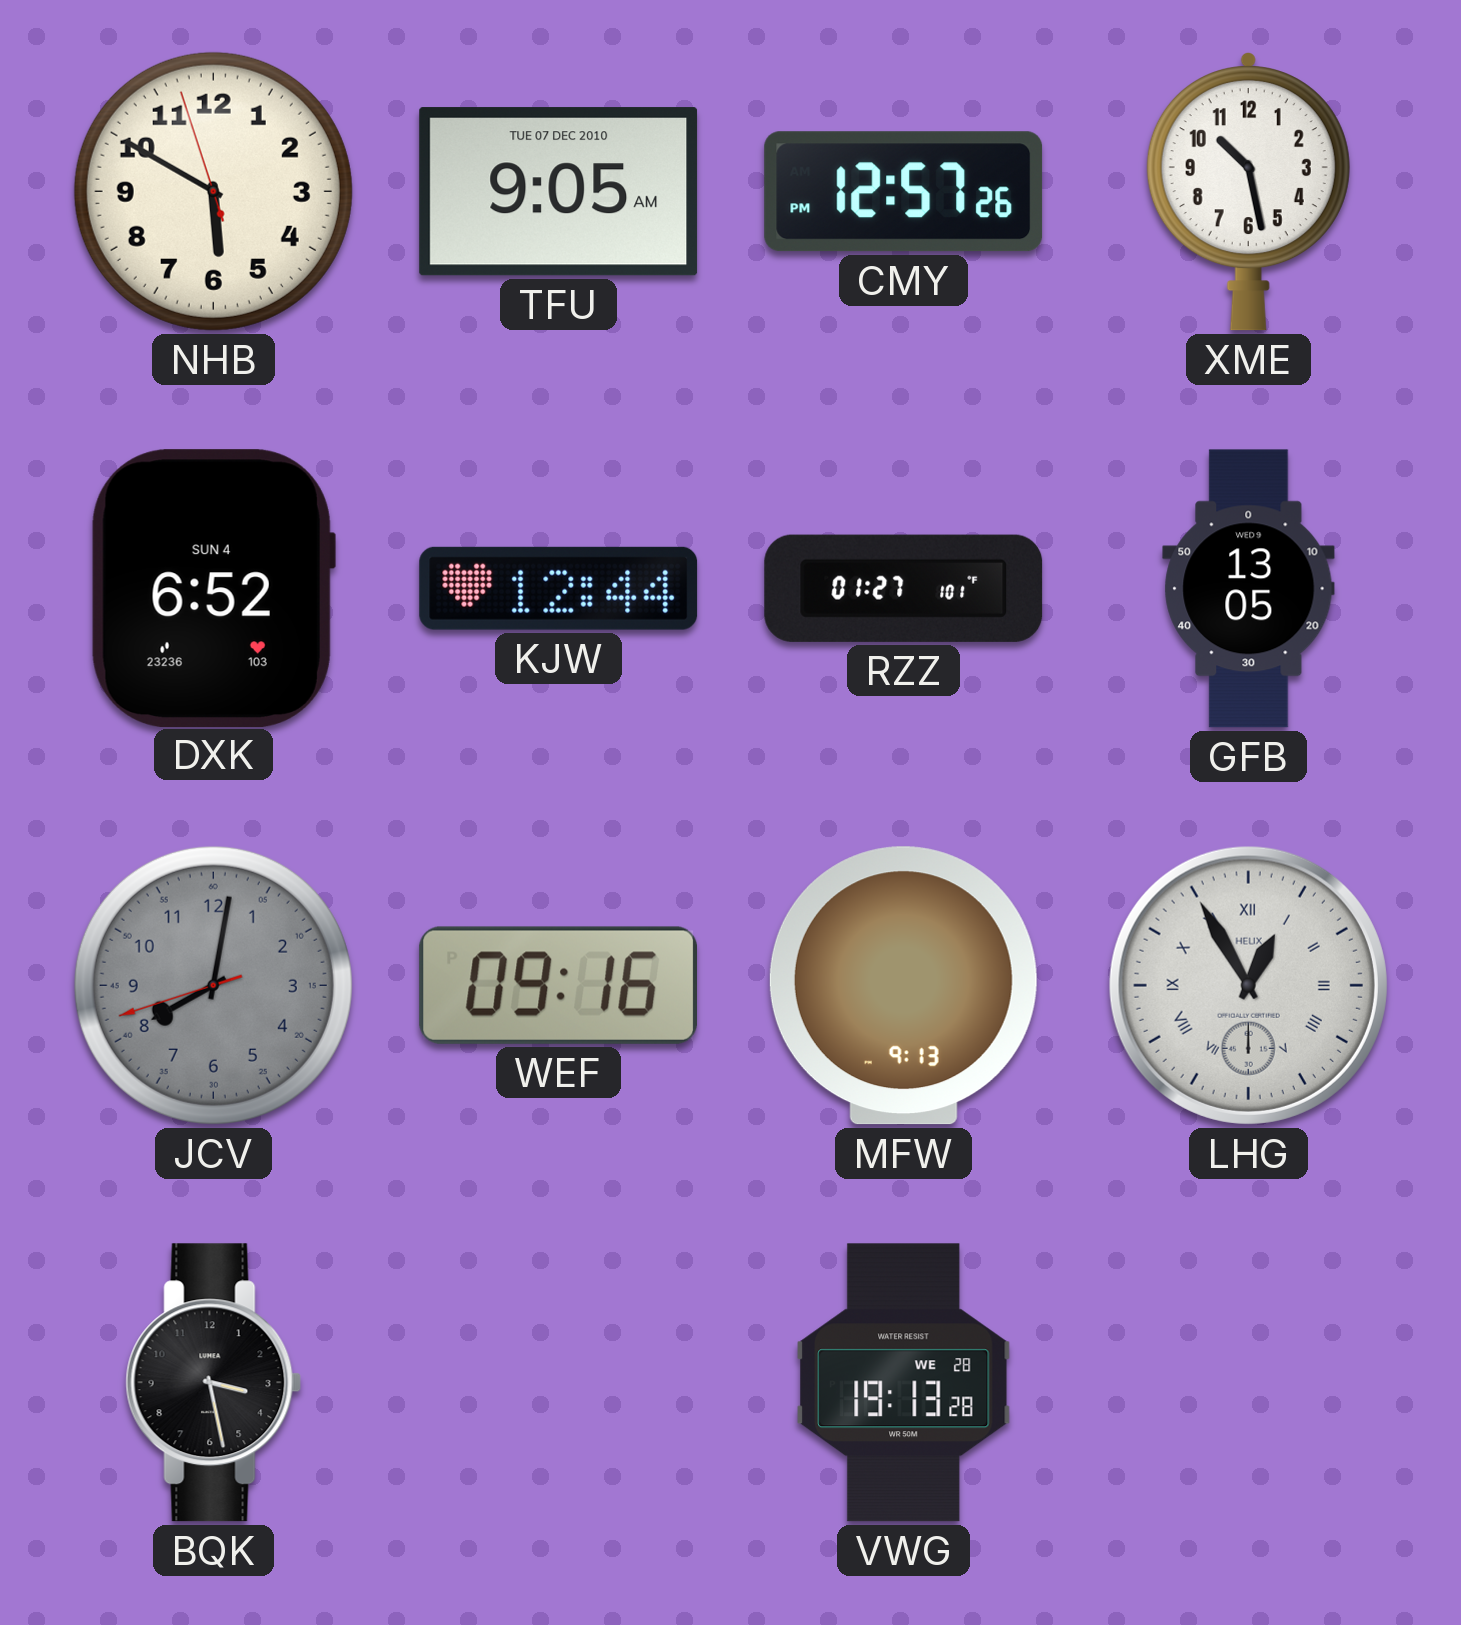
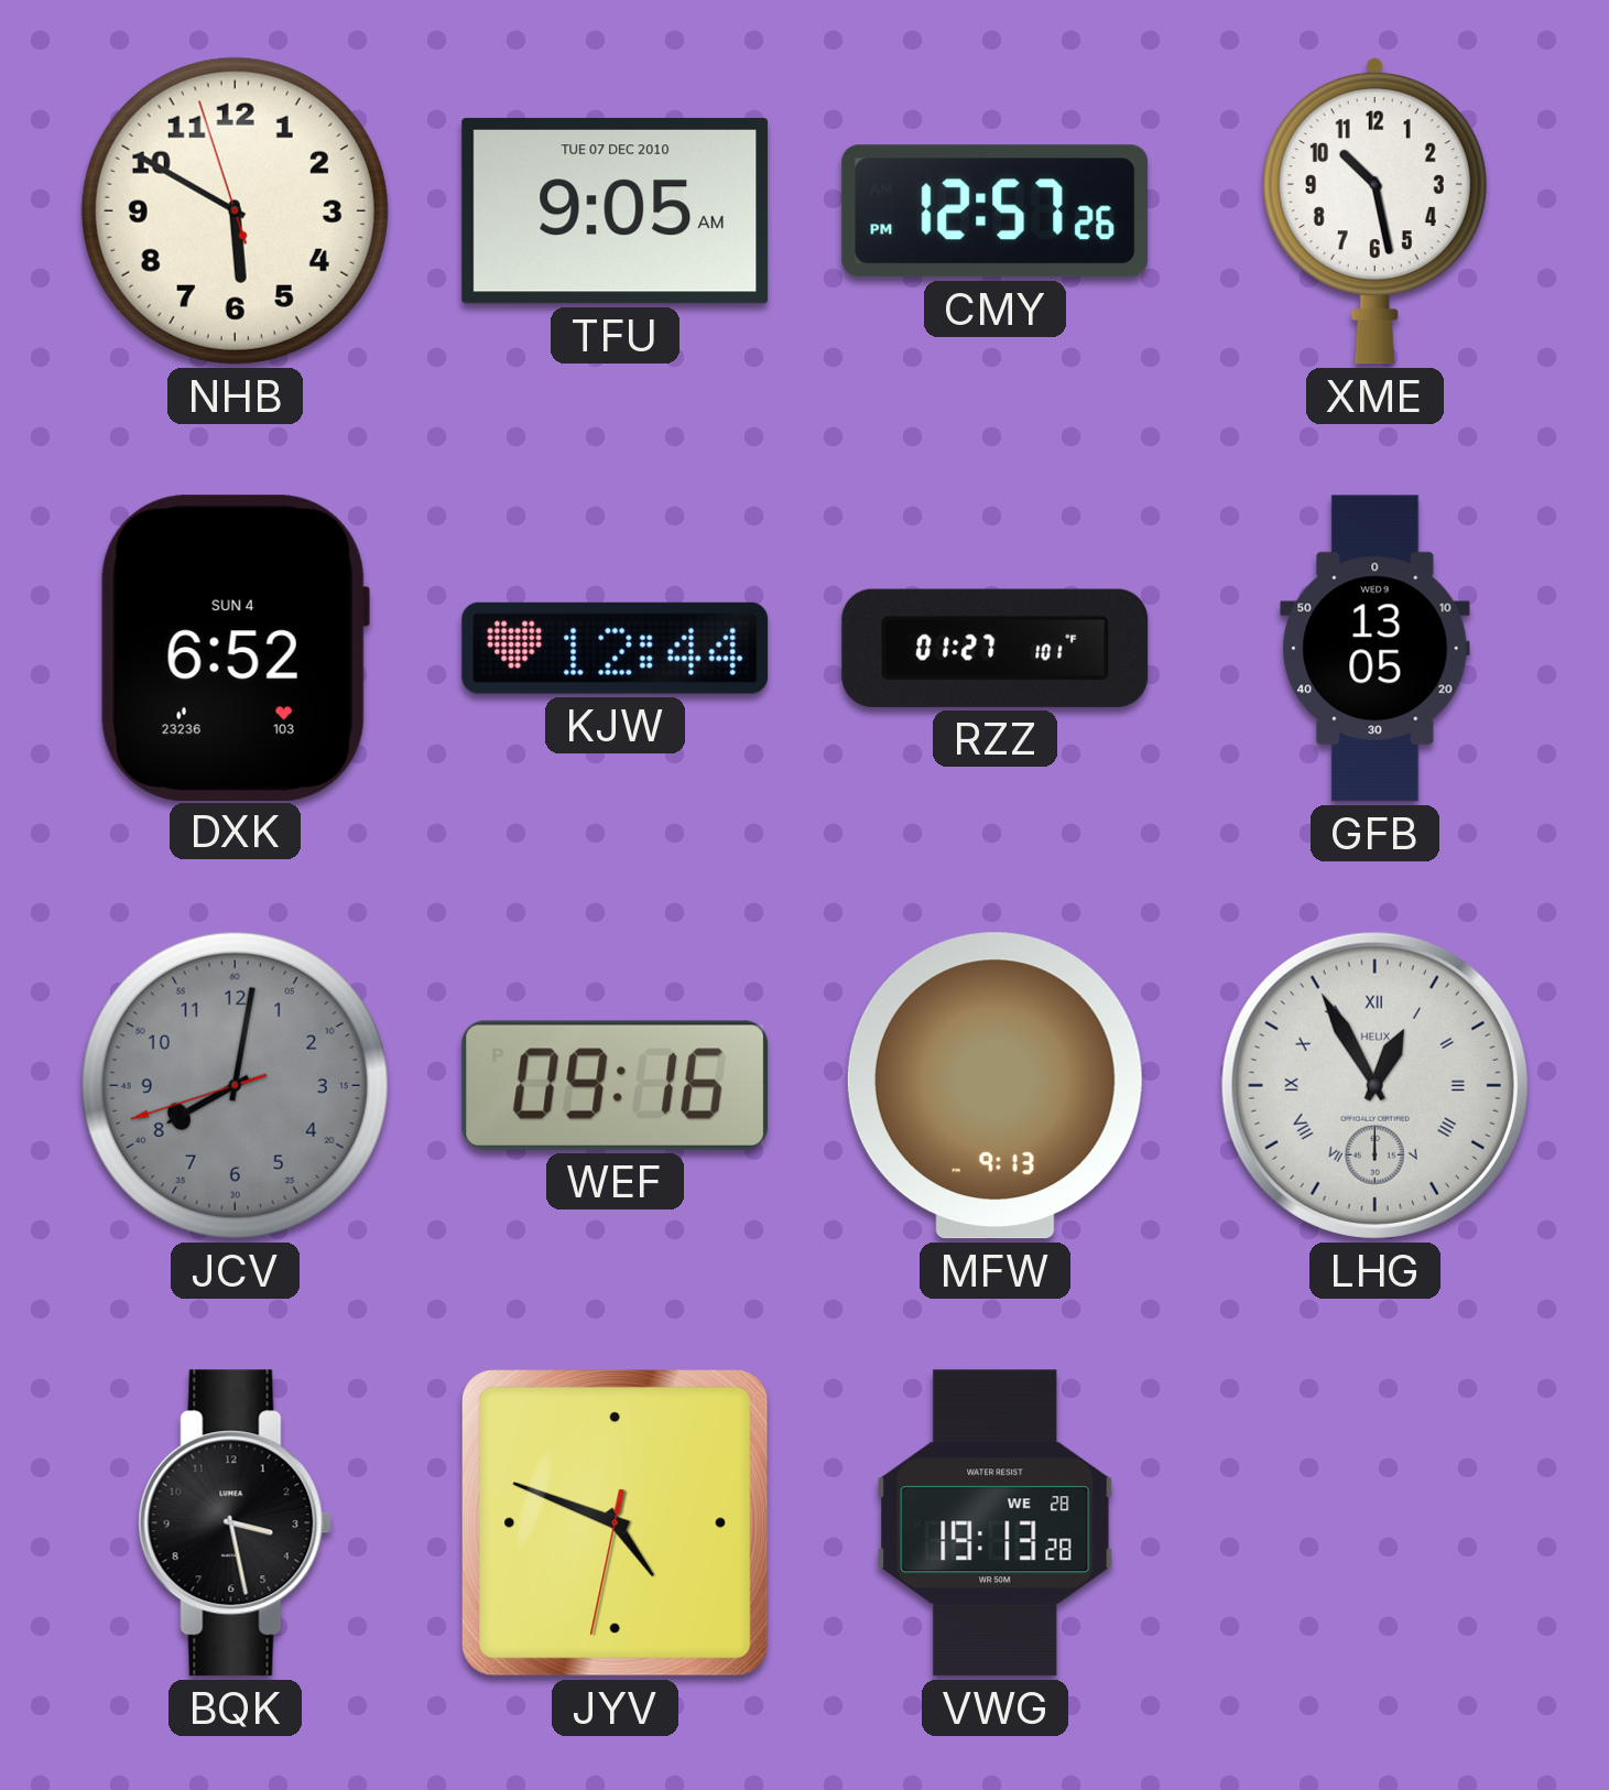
JYV: none -> 4:48 (616, 1523)
